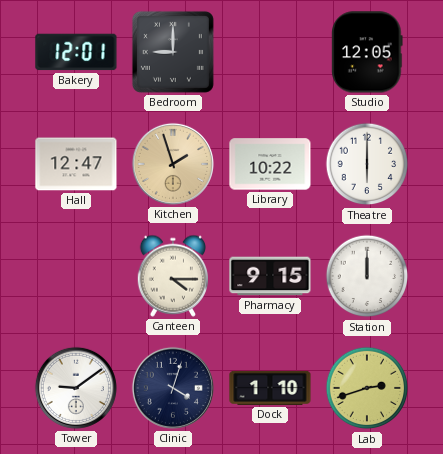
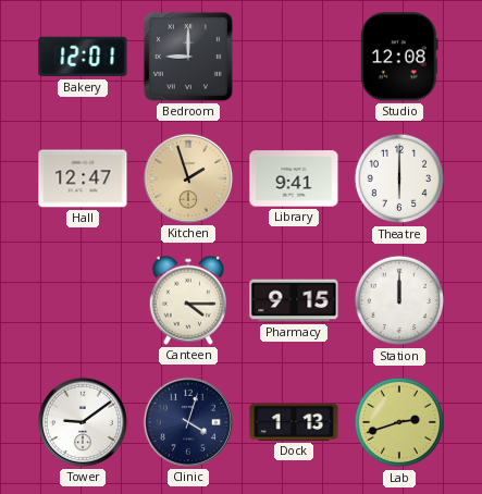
Studio: 12:05 -> 12:08 (399, 57)
Library: 10:22 -> 9:41 (294, 178)
Dock: 1:10 -> 1:13 (294, 422)
